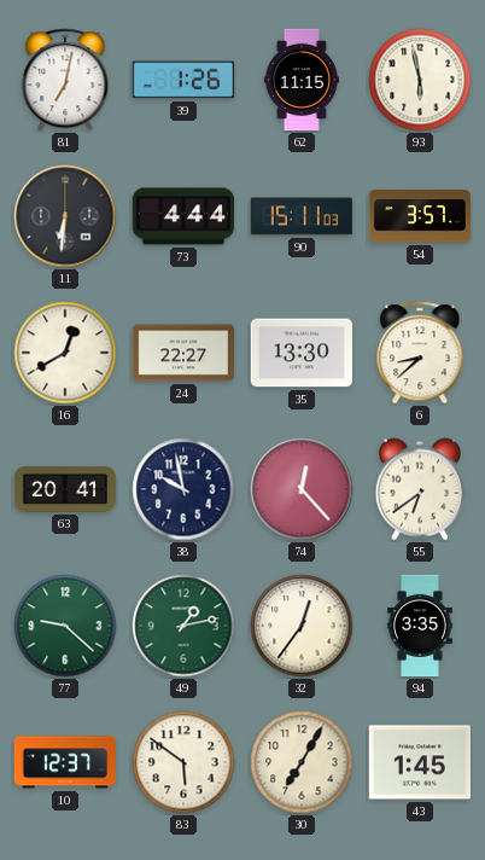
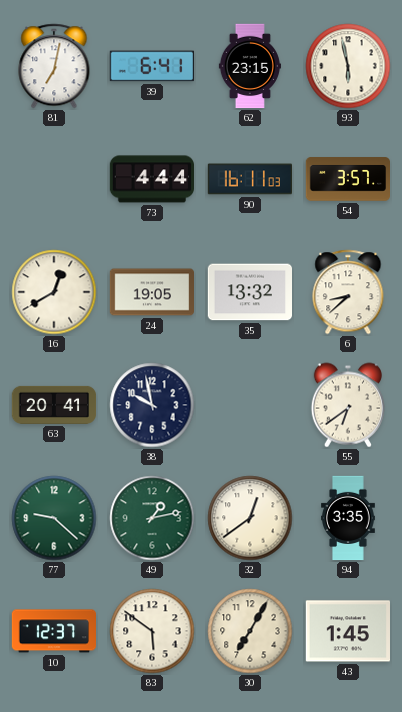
39: 1:26 -> 6:41 (151, 66)
62: 11:15 -> 23:15 (250, 66)
11: 6:31 -> none (65, 216)
90: 15:11 -> 16:11 (249, 179)
24: 22:27 -> 19:05 (151, 292)
35: 13:30 -> 13:32 (249, 292)
74: 12:23 -> none (302, 489)
32: 12:36 -> 12:39 (250, 518)
